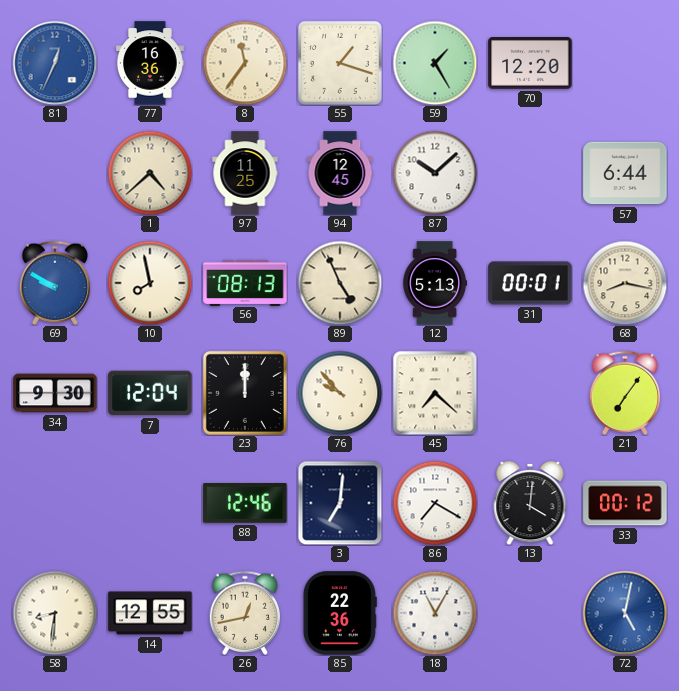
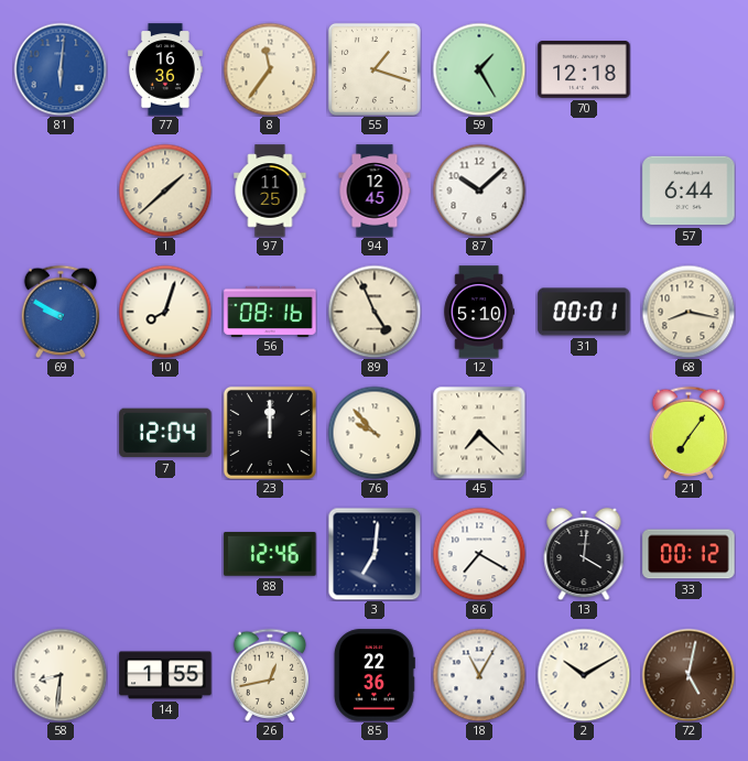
81: 12:34 -> 6:01 (61, 69)
70: 12:20 -> 12:18 (584, 69)
1: 4:38 -> 1:38 (165, 191)
10: 7:58 -> 8:03 (165, 312)
56: 08:13 -> 08:16 (270, 311)
12: 5:13 -> 5:10 (479, 312)
34: 9:30 -> none (55, 393)
14: 12:55 -> 1:55 (165, 675)
2: none -> 10:10 (584, 675)
72 dial: blue -> brown (689, 675)
